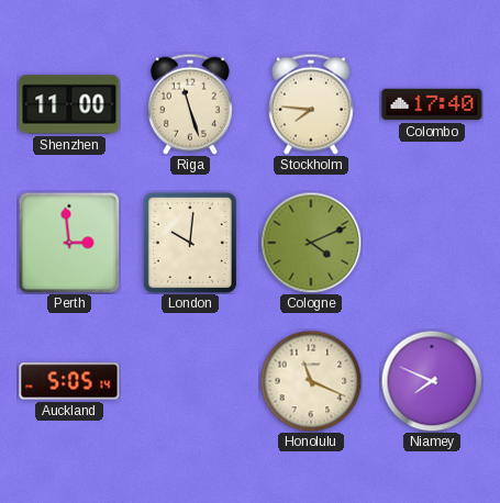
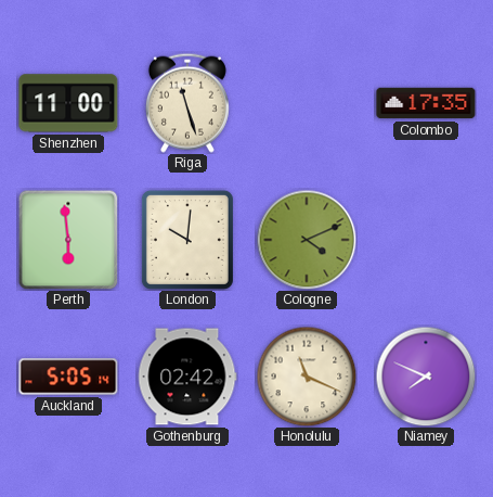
Stockholm: 7:46 -> none (311, 104)
Colombo: 17:40 -> 17:35 (426, 103)
Perth: 2:59 -> 5:59 (68, 240)
Gothenburg: none -> 02:42 (187, 377)
